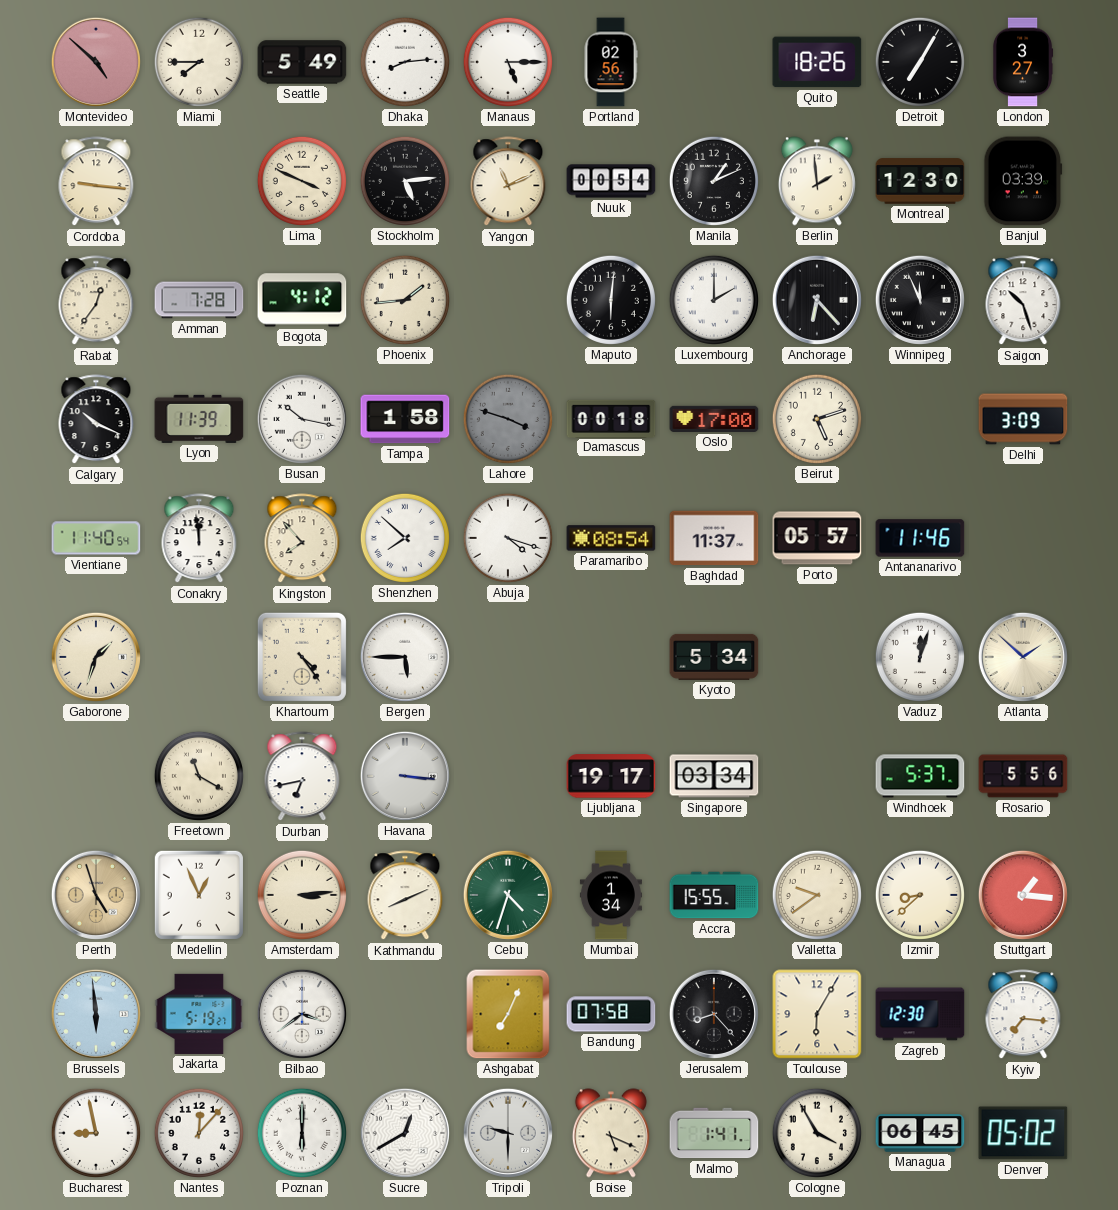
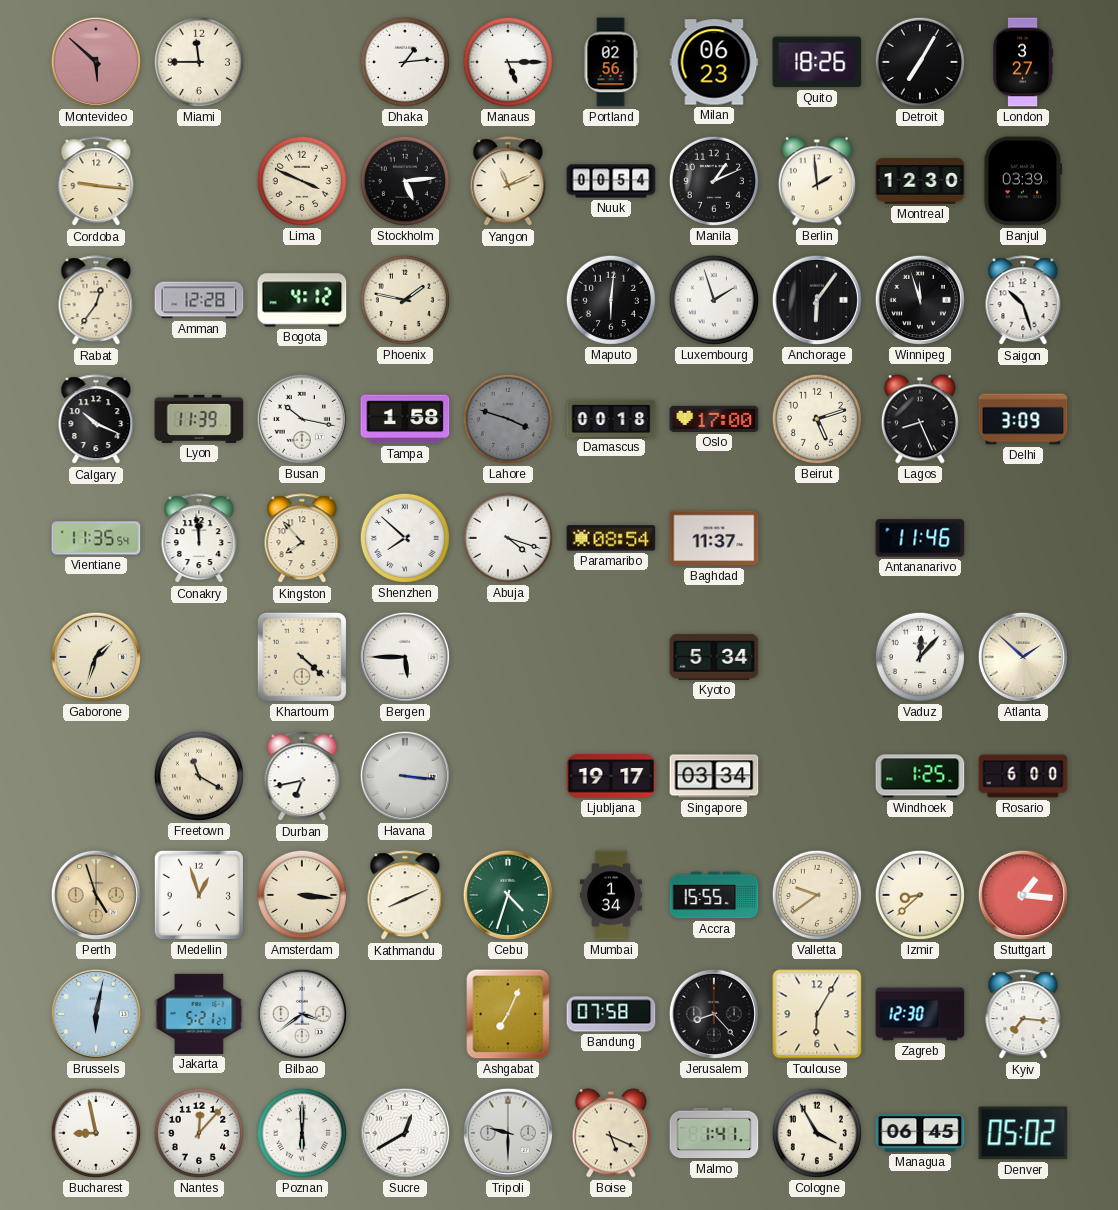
Montevideo: 4:52 -> 5:52 (96, 62)
Miami: 7:45 -> 11:45 (199, 62)
Seattle: 5:49 -> none (302, 62)
Dhaka: 8:14 -> 1:14 (405, 62)
Milan: none -> 06:23 (714, 62)
Amman: 7:28 -> 12:28 (199, 300)
Phoenix: 1:44 -> 1:47 (405, 300)
Luxembourg: 2:00 -> 1:57 (714, 300)
Anchorage: 6:23 -> 6:06 (817, 300)
Winnipeg: 11:56 -> 11:57 (920, 300)
Lagos: none -> 8:26 (920, 419)
Vientiane: 11:40 -> 11:35 (96, 538)
Porto: 05:57 -> none (817, 538)
Khartoum: 4:24 -> 4:22 (302, 657)
Vaduz: 12:03 -> 12:07 (920, 657)
Windhoek: 5:37 -> 1:25 (920, 776)
Rosario: 5:56 -> 6:00 (1023, 776)
Medellin: 12:56 -> 12:57 (199, 895)
Amsterdam: 3:14 -> 3:16 (302, 895)
Brussels: 5:59 -> 6:02 (96, 1014)
Jakarta: 5:19 -> 5:21 (199, 1014)
